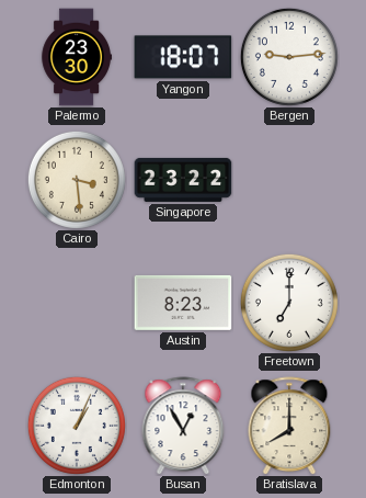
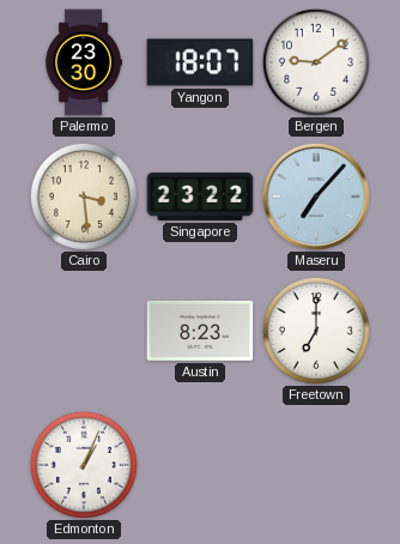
Bergen: 9:14 -> 9:09 (316, 62)
Maseru: none -> 7:07 (316, 197)
Busan: 12:55 -> none (183, 426)
Bratislava: 8:00 -> none (289, 426)
